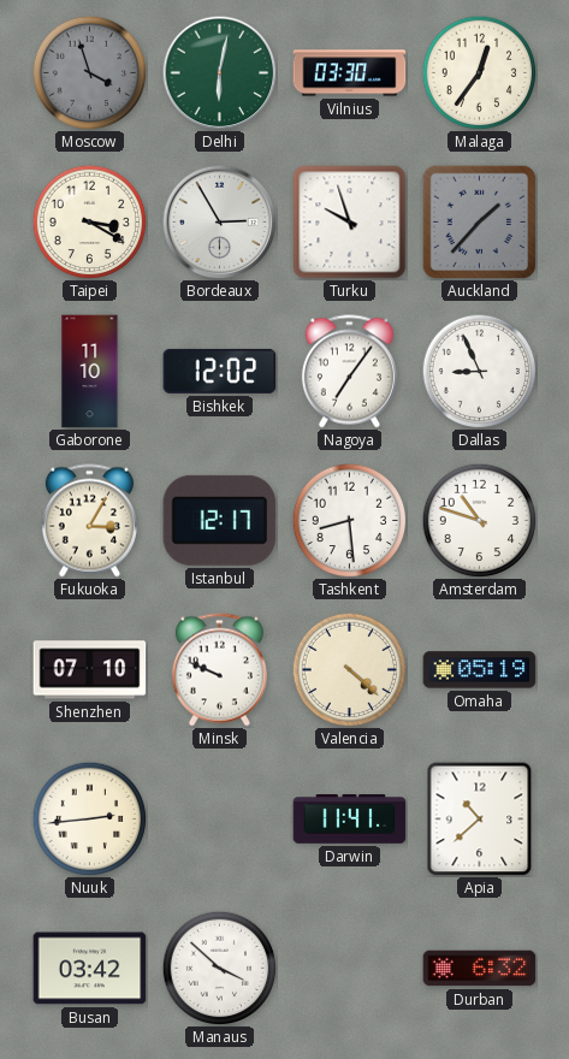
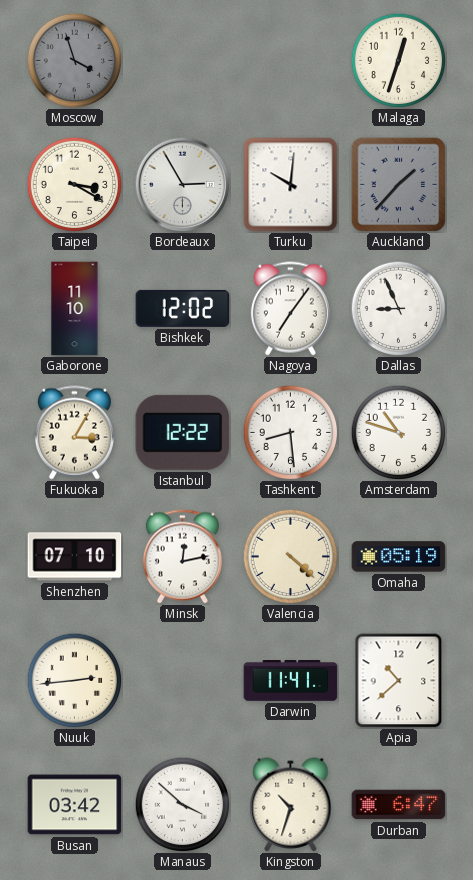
Delhi: 6:02 -> none (219, 72)
Vilnius: 03:30 -> none (350, 73)
Malaga: 12:36 -> 12:33 (398, 60)
Turku: 9:57 -> 10:01 (291, 185)
Istanbul: 12:17 -> 12:22 (183, 432)
Minsk: 9:49 -> 12:13 (182, 557)
Kingston: none -> 10:33 (291, 805)
Durban: 6:32 -> 6:47 (399, 805)
